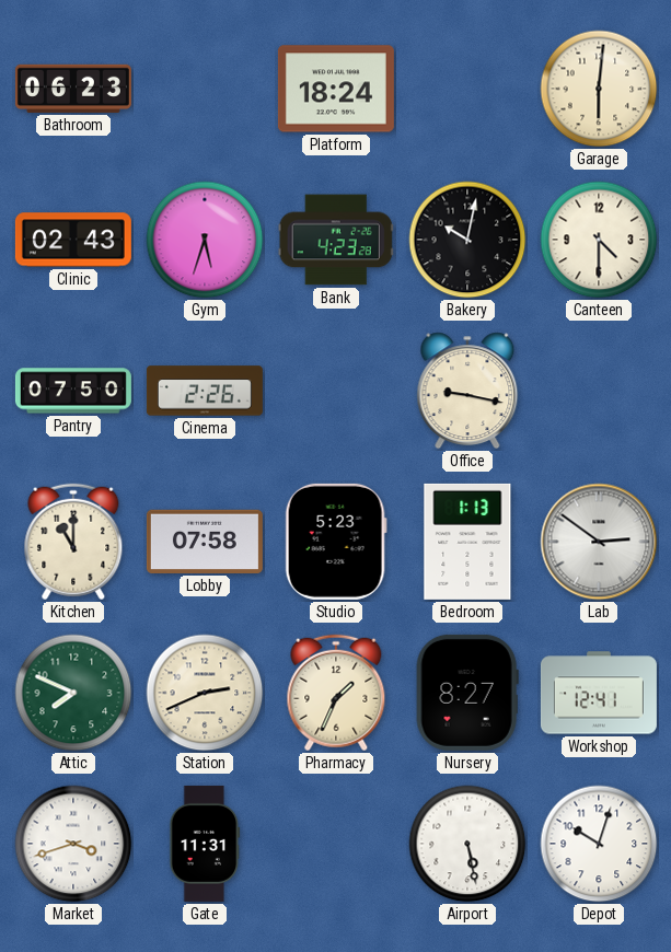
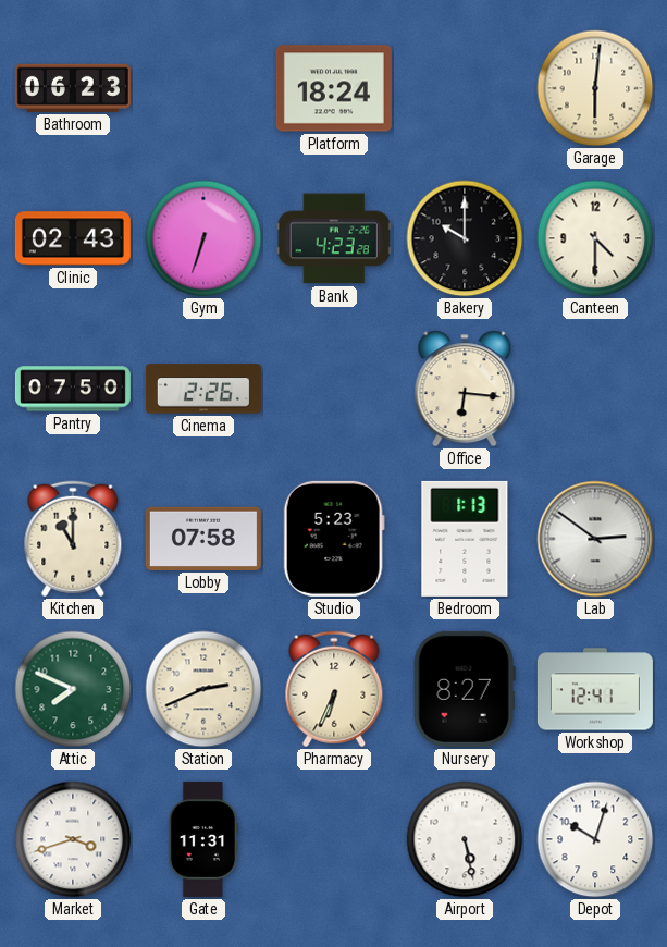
Gym: 5:33 -> 6:33 (203, 238)
Bakery: 10:02 -> 10:00 (465, 238)
Office: 9:17 -> 6:16 (465, 389)
Pharmacy: 1:34 -> 6:34 (334, 689)
